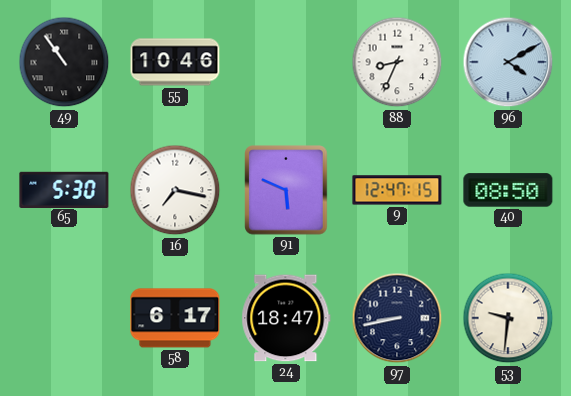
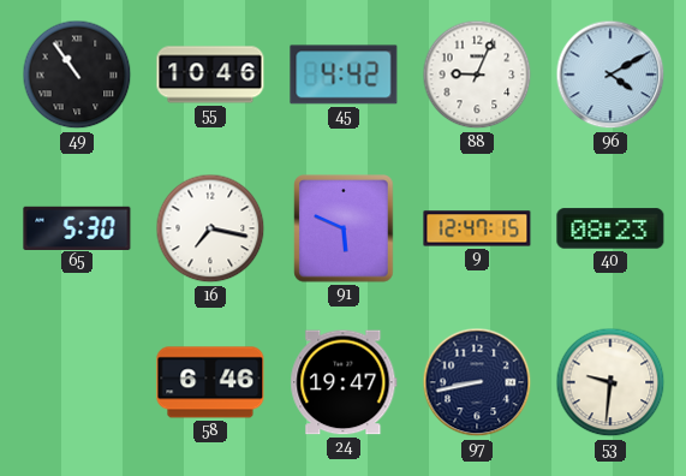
45: none -> 4:42 (344, 75)
88: 8:34 -> 9:04 (477, 75)
40: 08:50 -> 08:23 (610, 228)
58: 6:17 -> 6:46 (210, 382)
24: 18:47 -> 19:47 (344, 382)
